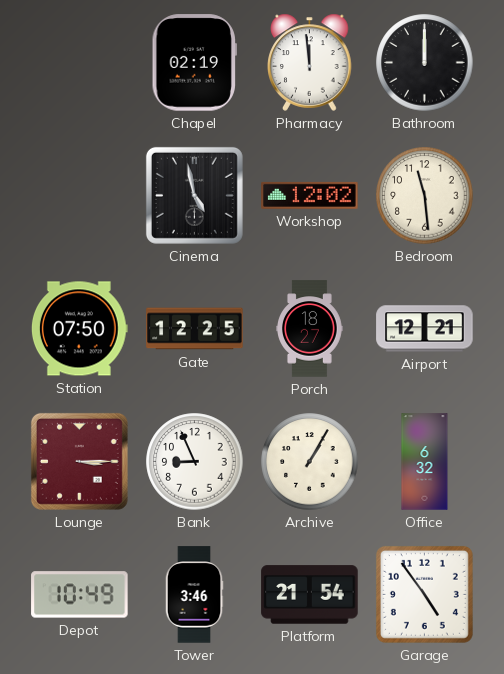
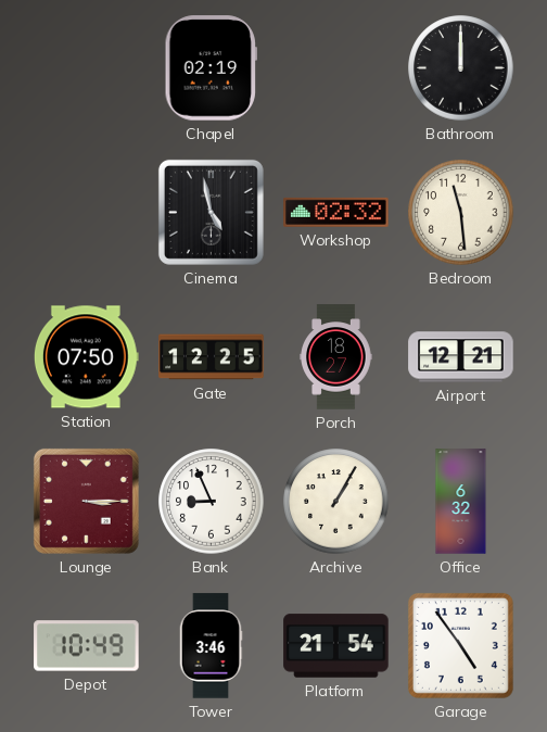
Pharmacy: 11:59 -> none (310, 62)
Workshop: 12:02 -> 02:32 (336, 212)
